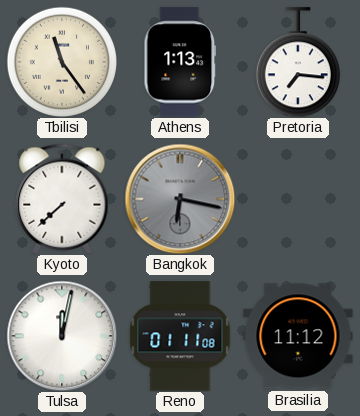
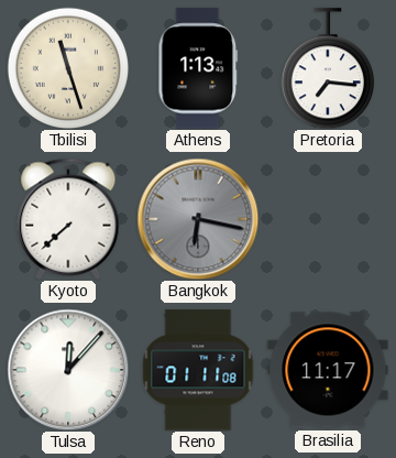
Tbilisi: 11:24 -> 11:27 (68, 68)
Tulsa: 12:02 -> 12:07 (68, 370)
Brasilia: 11:12 -> 11:17 (328, 370)
